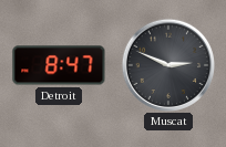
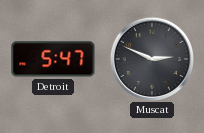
Detroit: 8:47 -> 5:47 (53, 59)
